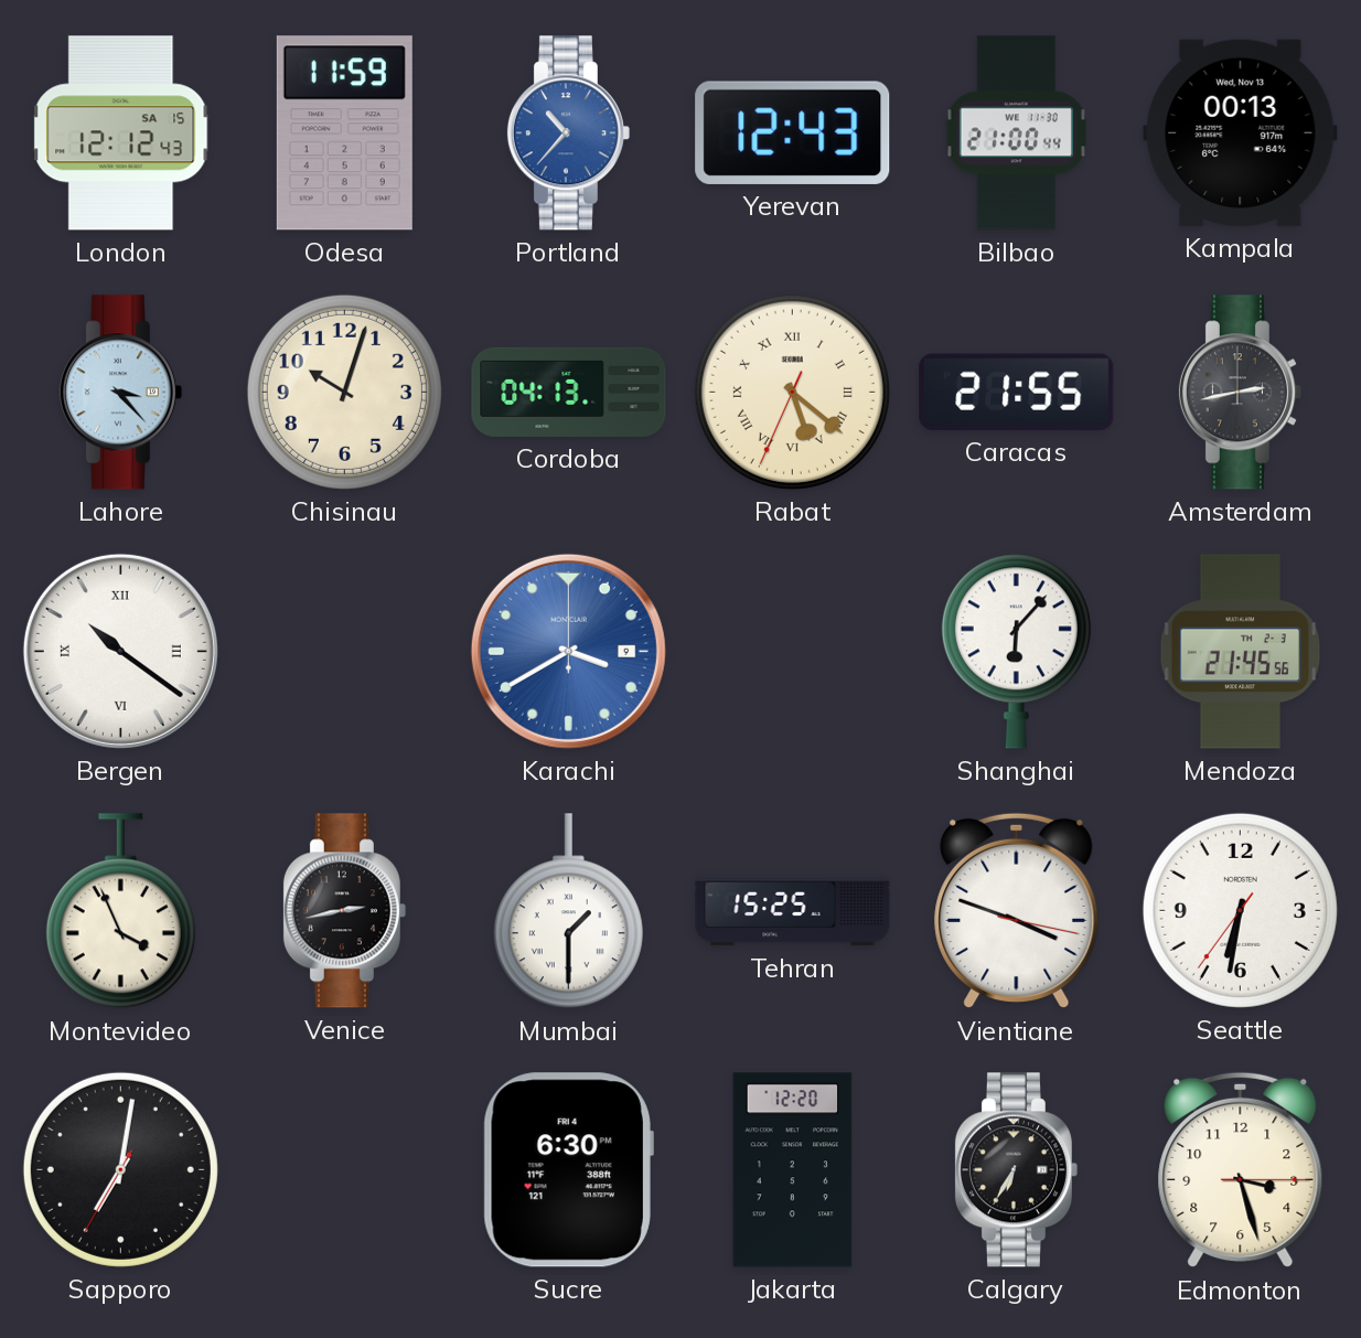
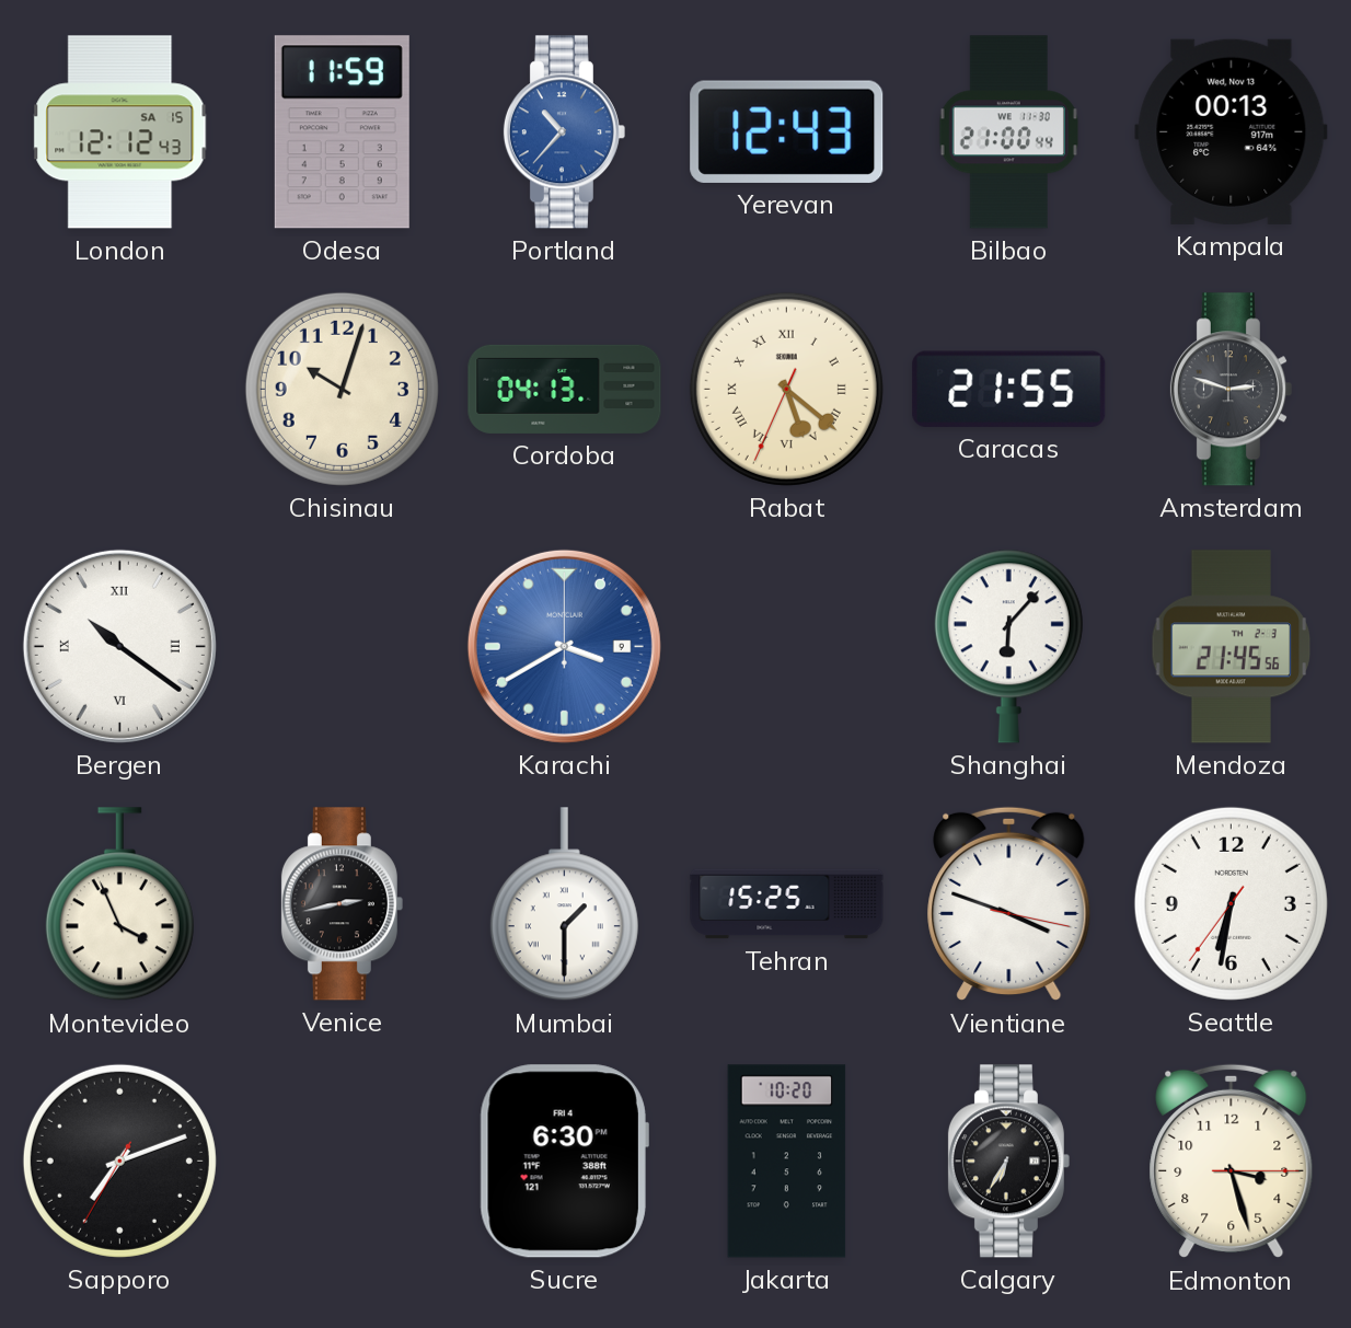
Lahore: 3:23 -> none (120, 393)
Amsterdam: 2:43 -> 2:48 (1231, 390)
Sapporo: 7:01 -> 7:11 (119, 1160)
Jakarta: 12:20 -> 10:20 (787, 1162)
